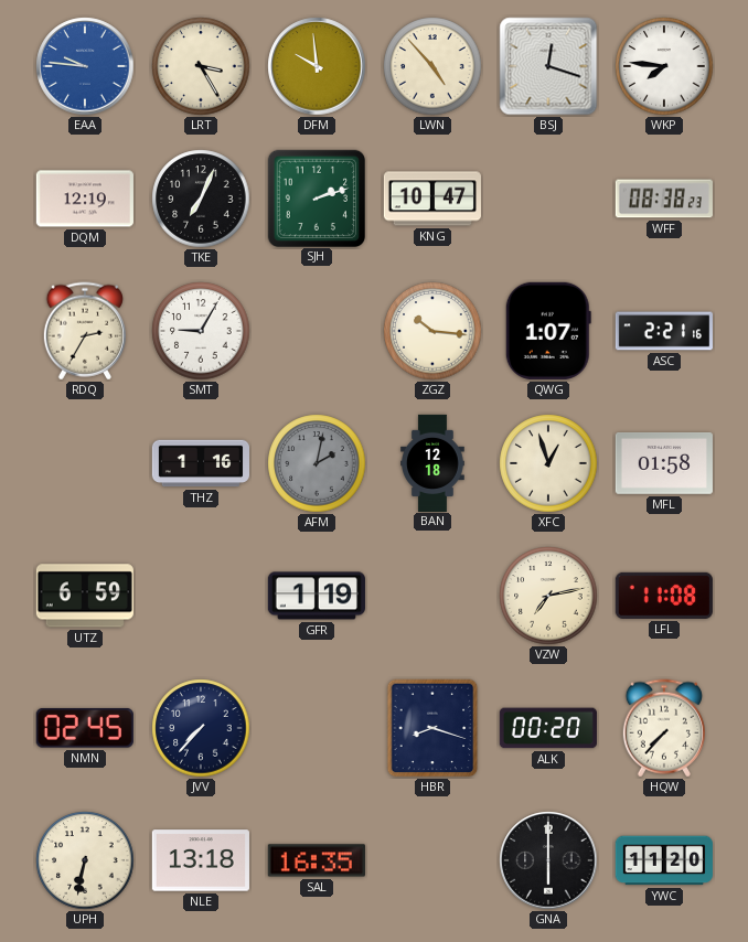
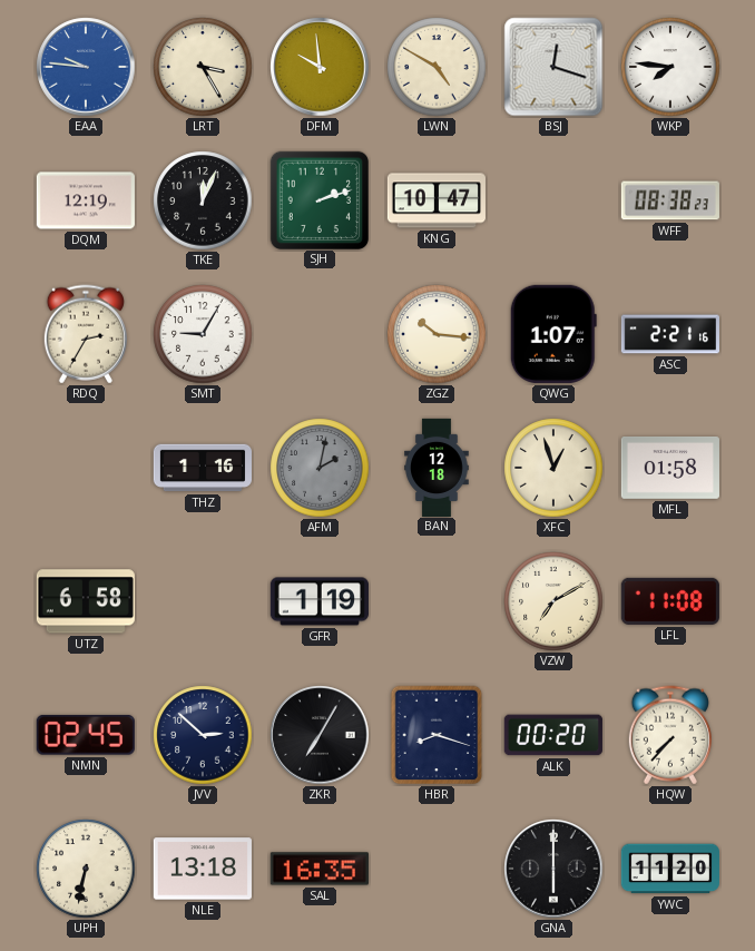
LWN: 4:53 -> 4:50 (437, 67)
TKE: 7:04 -> 12:04 (203, 200)
UTZ: 6:59 -> 6:58 (86, 601)
VZW: 7:13 -> 7:10 (553, 601)
JVV: 7:37 -> 2:52 (203, 735)
ZKR: none -> 7:05 (320, 735)
